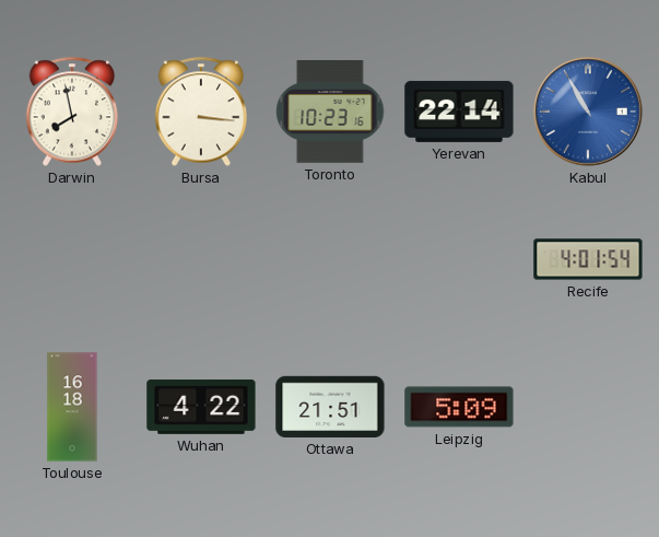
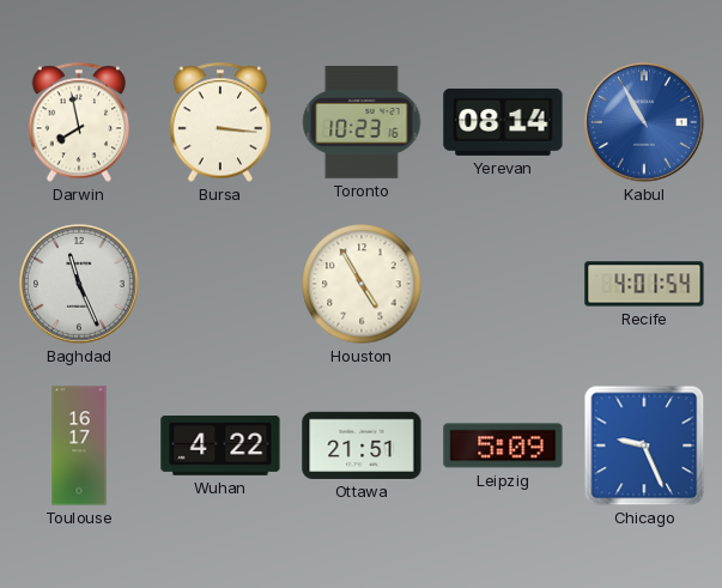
Yerevan: 22:14 -> 08:14 (503, 122)
Baghdad: none -> 11:26 (79, 284)
Houston: none -> 4:55 (362, 284)
Toulouse: 16:18 -> 16:17 (79, 445)
Chicago: none -> 9:26 (644, 445)
